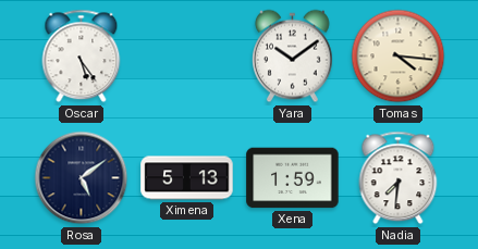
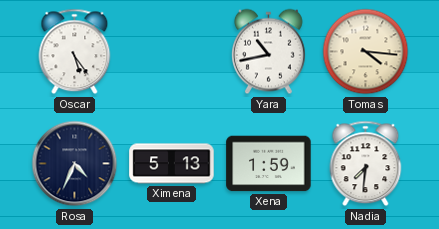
Yara: 10:09 -> 10:43 (268, 52)
Rosa: 5:09 -> 4:34 (75, 164)
